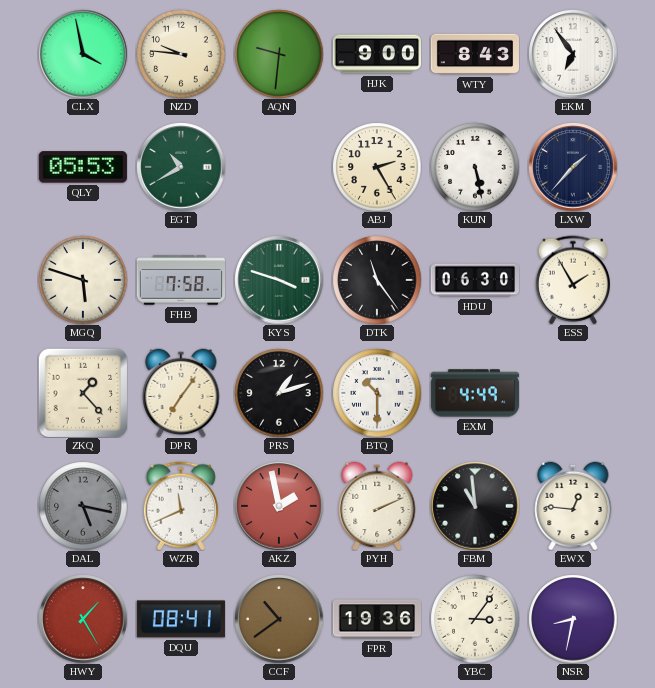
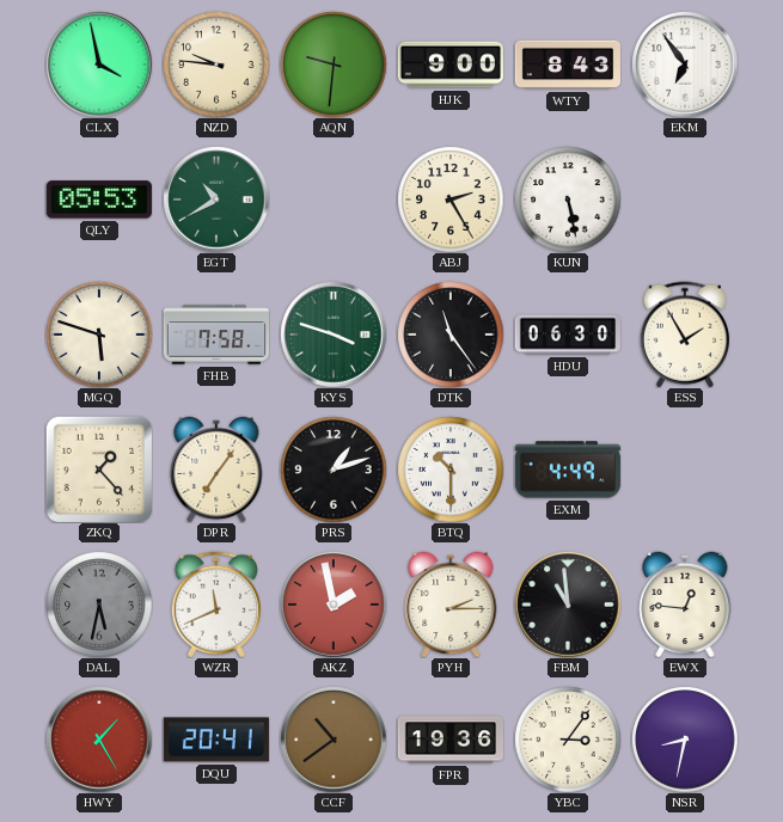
LXW: 1:37 -> none (573, 167)
DAL: 5:17 -> 5:32 (99, 605)
PYH: 2:11 -> 2:15 (451, 605)
DQU: 08:41 -> 20:41 (216, 740)
